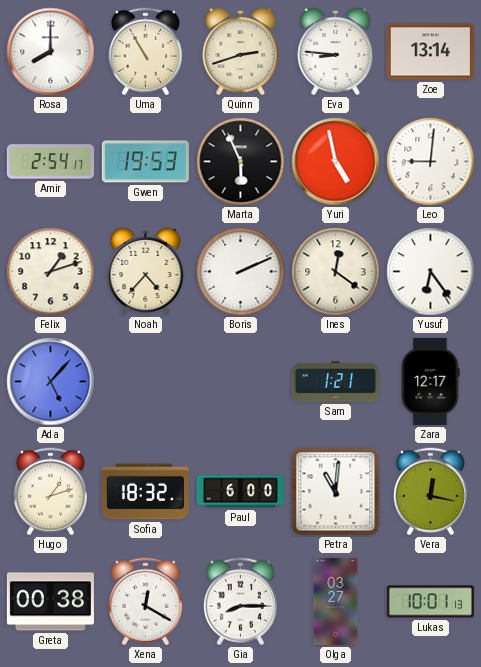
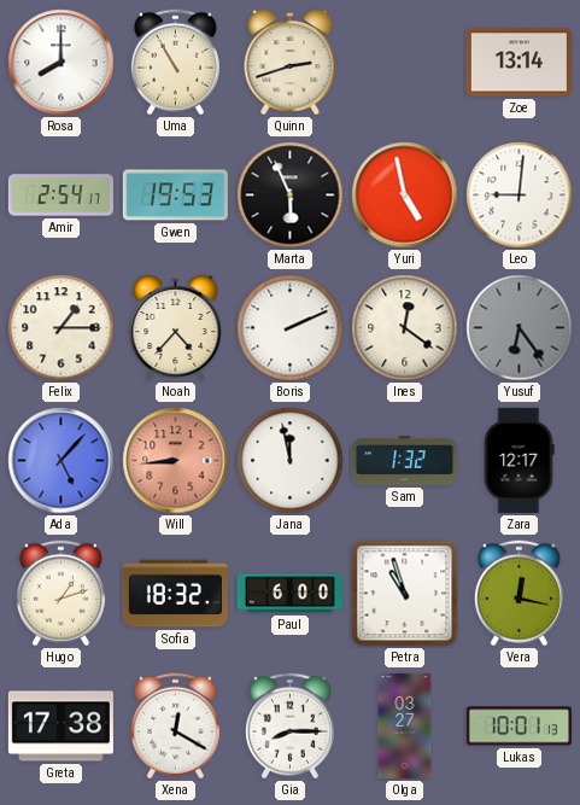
Eva: 8:46 -> none (336, 51)
Felix: 1:12 -> 1:15 (61, 328)
Yusuf dial: white -> grey (520, 328)
Will: none -> 8:44 (176, 461)
Jana: none -> 11:58 (291, 461)
Sam: 1:21 -> 1:32 (404, 461)
Petra: 11:01 -> 10:57 (405, 594)
Greta: 00:38 -> 17:38 (60, 727)
